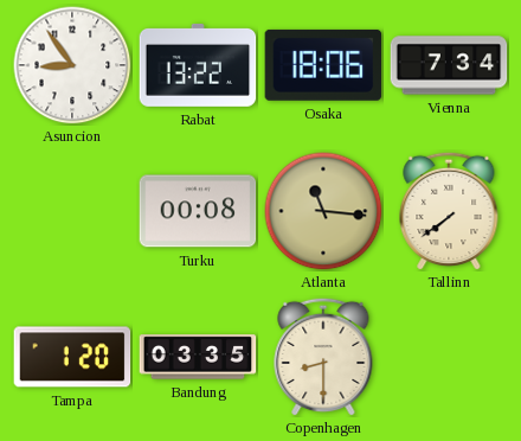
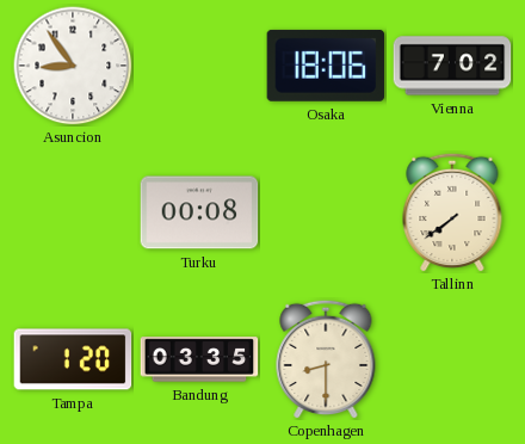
Rabat: 13:22 -> none (198, 65)
Vienna: 7:34 -> 7:02 (452, 66)
Atlanta: 11:16 -> none (323, 211)
